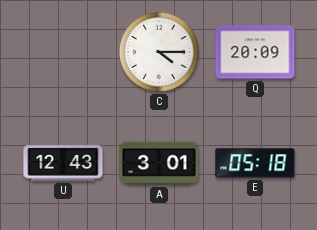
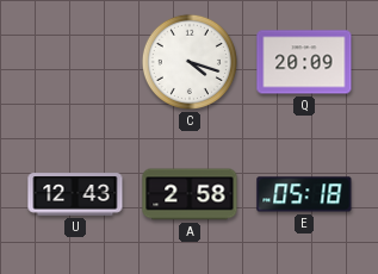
C: 4:15 -> 4:18 (190, 62)
A: 3:01 -> 2:58 (190, 194)
